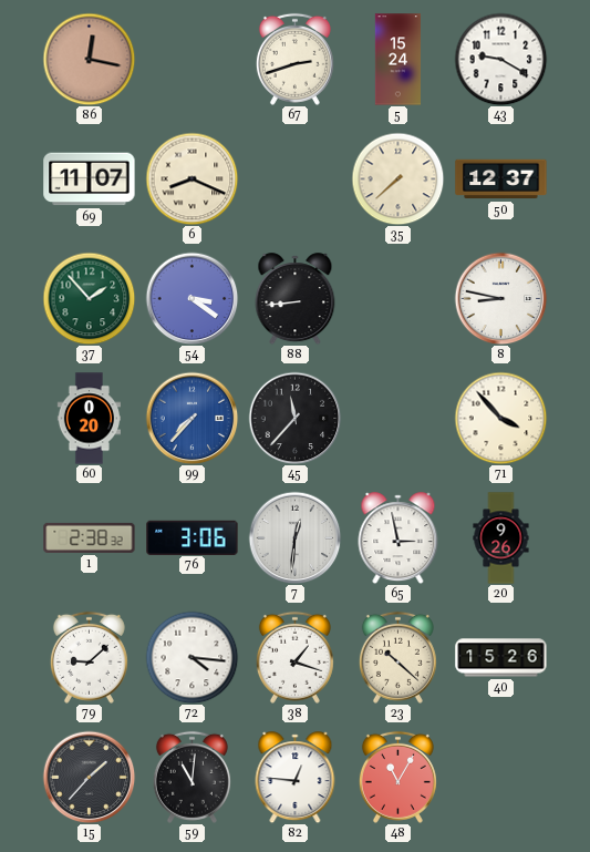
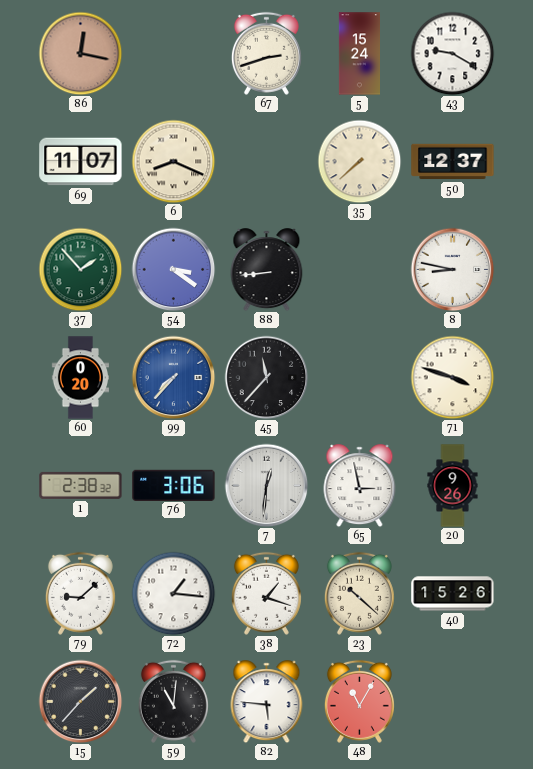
71: 3:53 -> 3:48 (452, 377)
72: 4:16 -> 1:16 (173, 593)
82: 12:46 -> 5:46 (267, 702)
